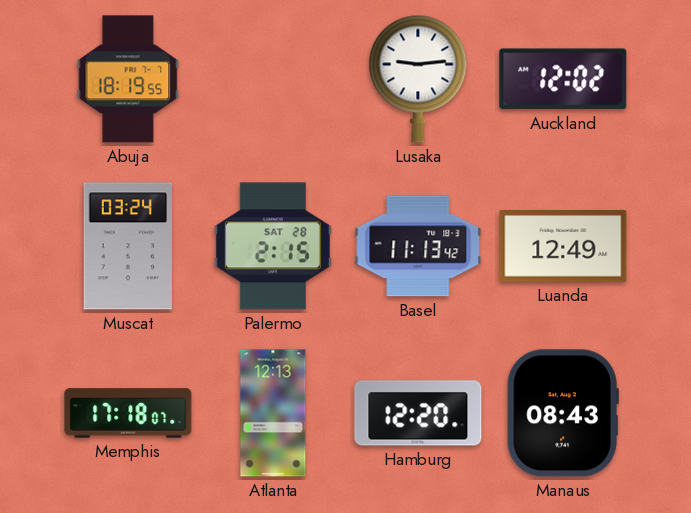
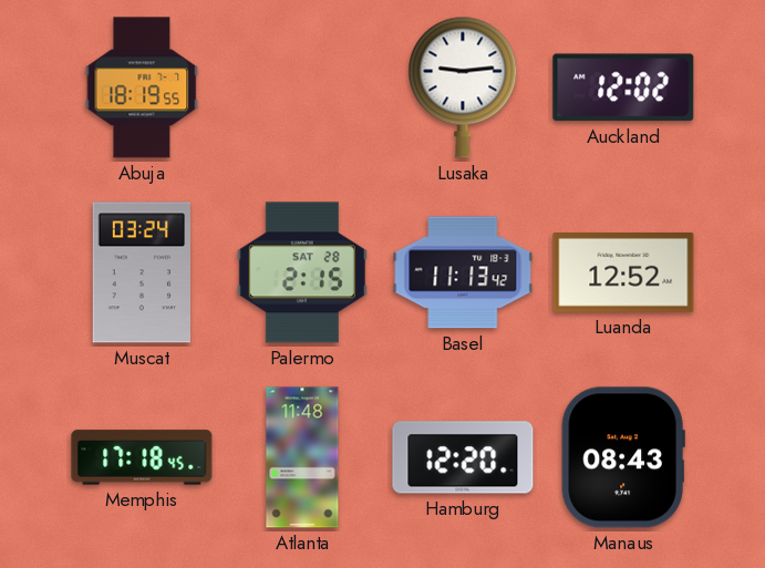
Luanda: 12:49 -> 12:52 (623, 273)
Memphis: 17:18:07 -> 17:18:45 (142, 457)
Atlanta: 12:13 -> 11:48 (302, 457)
